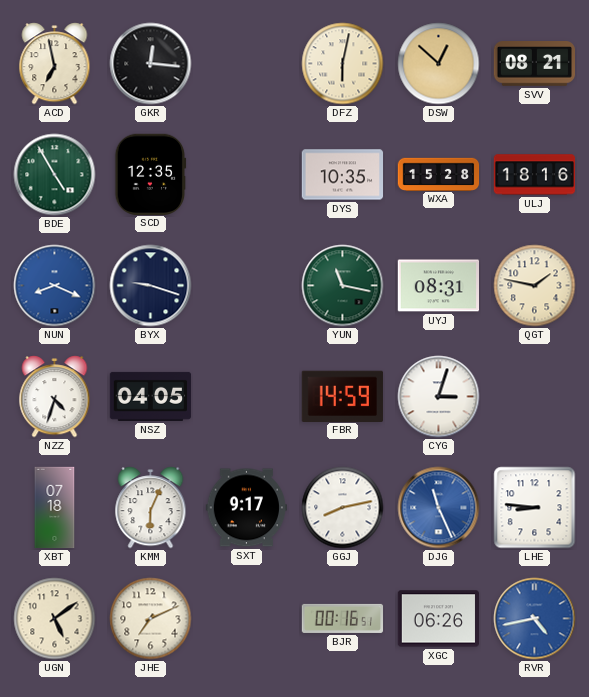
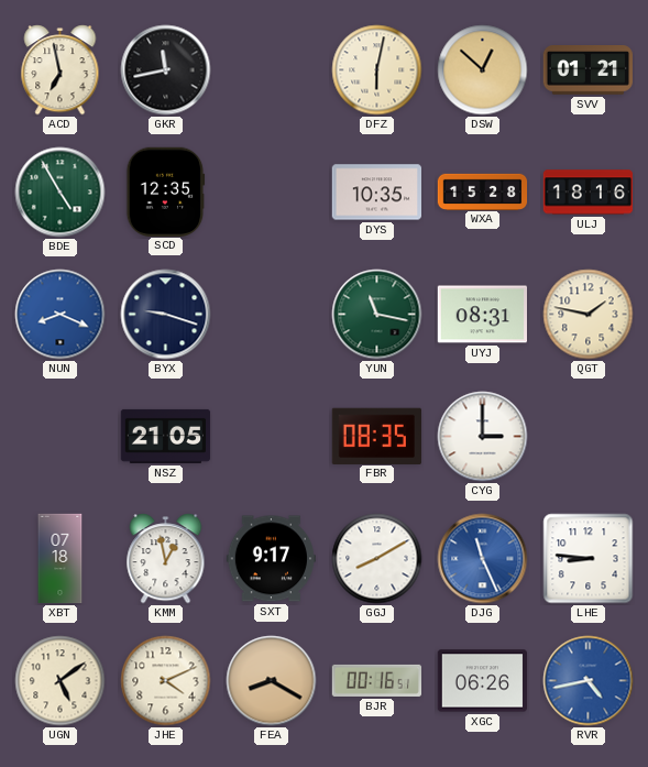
GKR: 12:16 -> 11:43 (166, 70)
SVV: 08:21 -> 01:21 (587, 70)
NZZ: 4:33 -> none (55, 397)
NSZ: 04:05 -> 21:05 (166, 436)
FBR: 14:59 -> 08:35 (376, 436)
CYG: 3:03 -> 3:00 (483, 437)
KMM: 6:04 -> 12:58 (166, 559)
GGJ: 8:13 -> 8:10 (377, 559)
JHE: 7:11 -> 4:11 (166, 681)
FEA: none -> 8:20 (272, 681)
